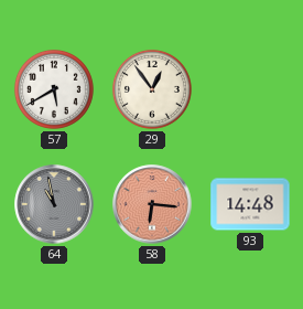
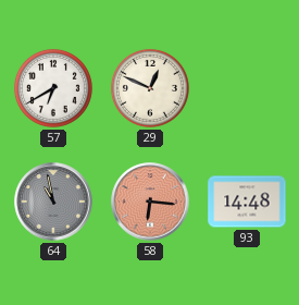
57: 5:40 -> 6:40 (53, 88)
29: 12:54 -> 12:49 (150, 88)
